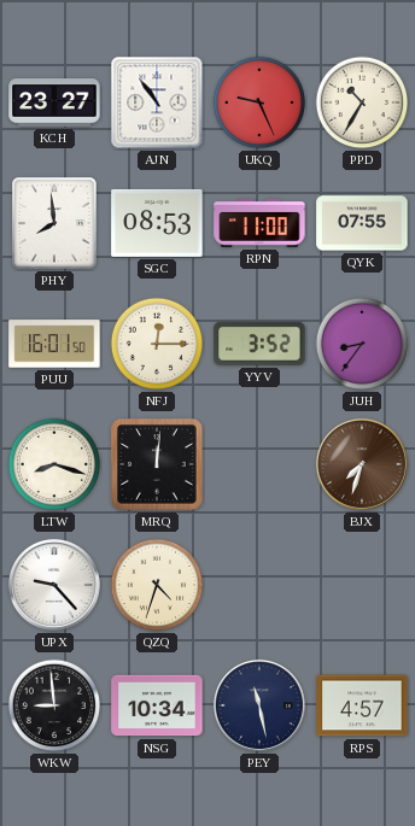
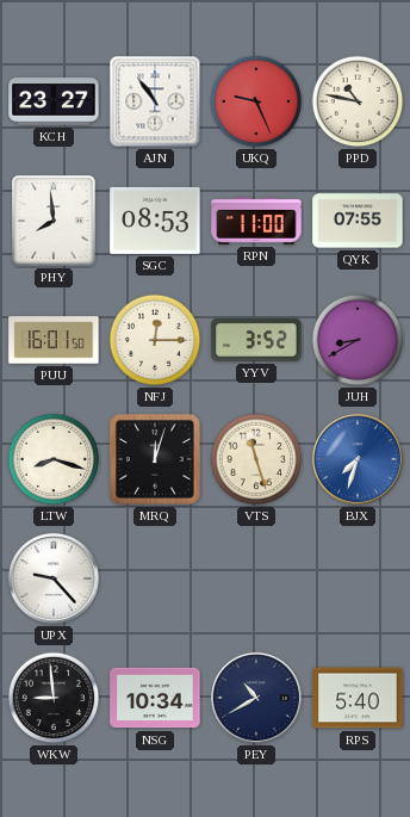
PPD: 10:35 -> 10:47 (358, 101)
JUH: 8:36 -> 8:40 (358, 340)
MRQ: 12:01 -> 12:03 (155, 459)
VTS: none -> 11:27 (256, 459)
BJX dial: brown -> blue (358, 459)
QZQ: 4:33 -> none (157, 585)
PEY: 11:28 -> 10:40 (256, 698)
RPS: 4:57 -> 5:40 (358, 698)
